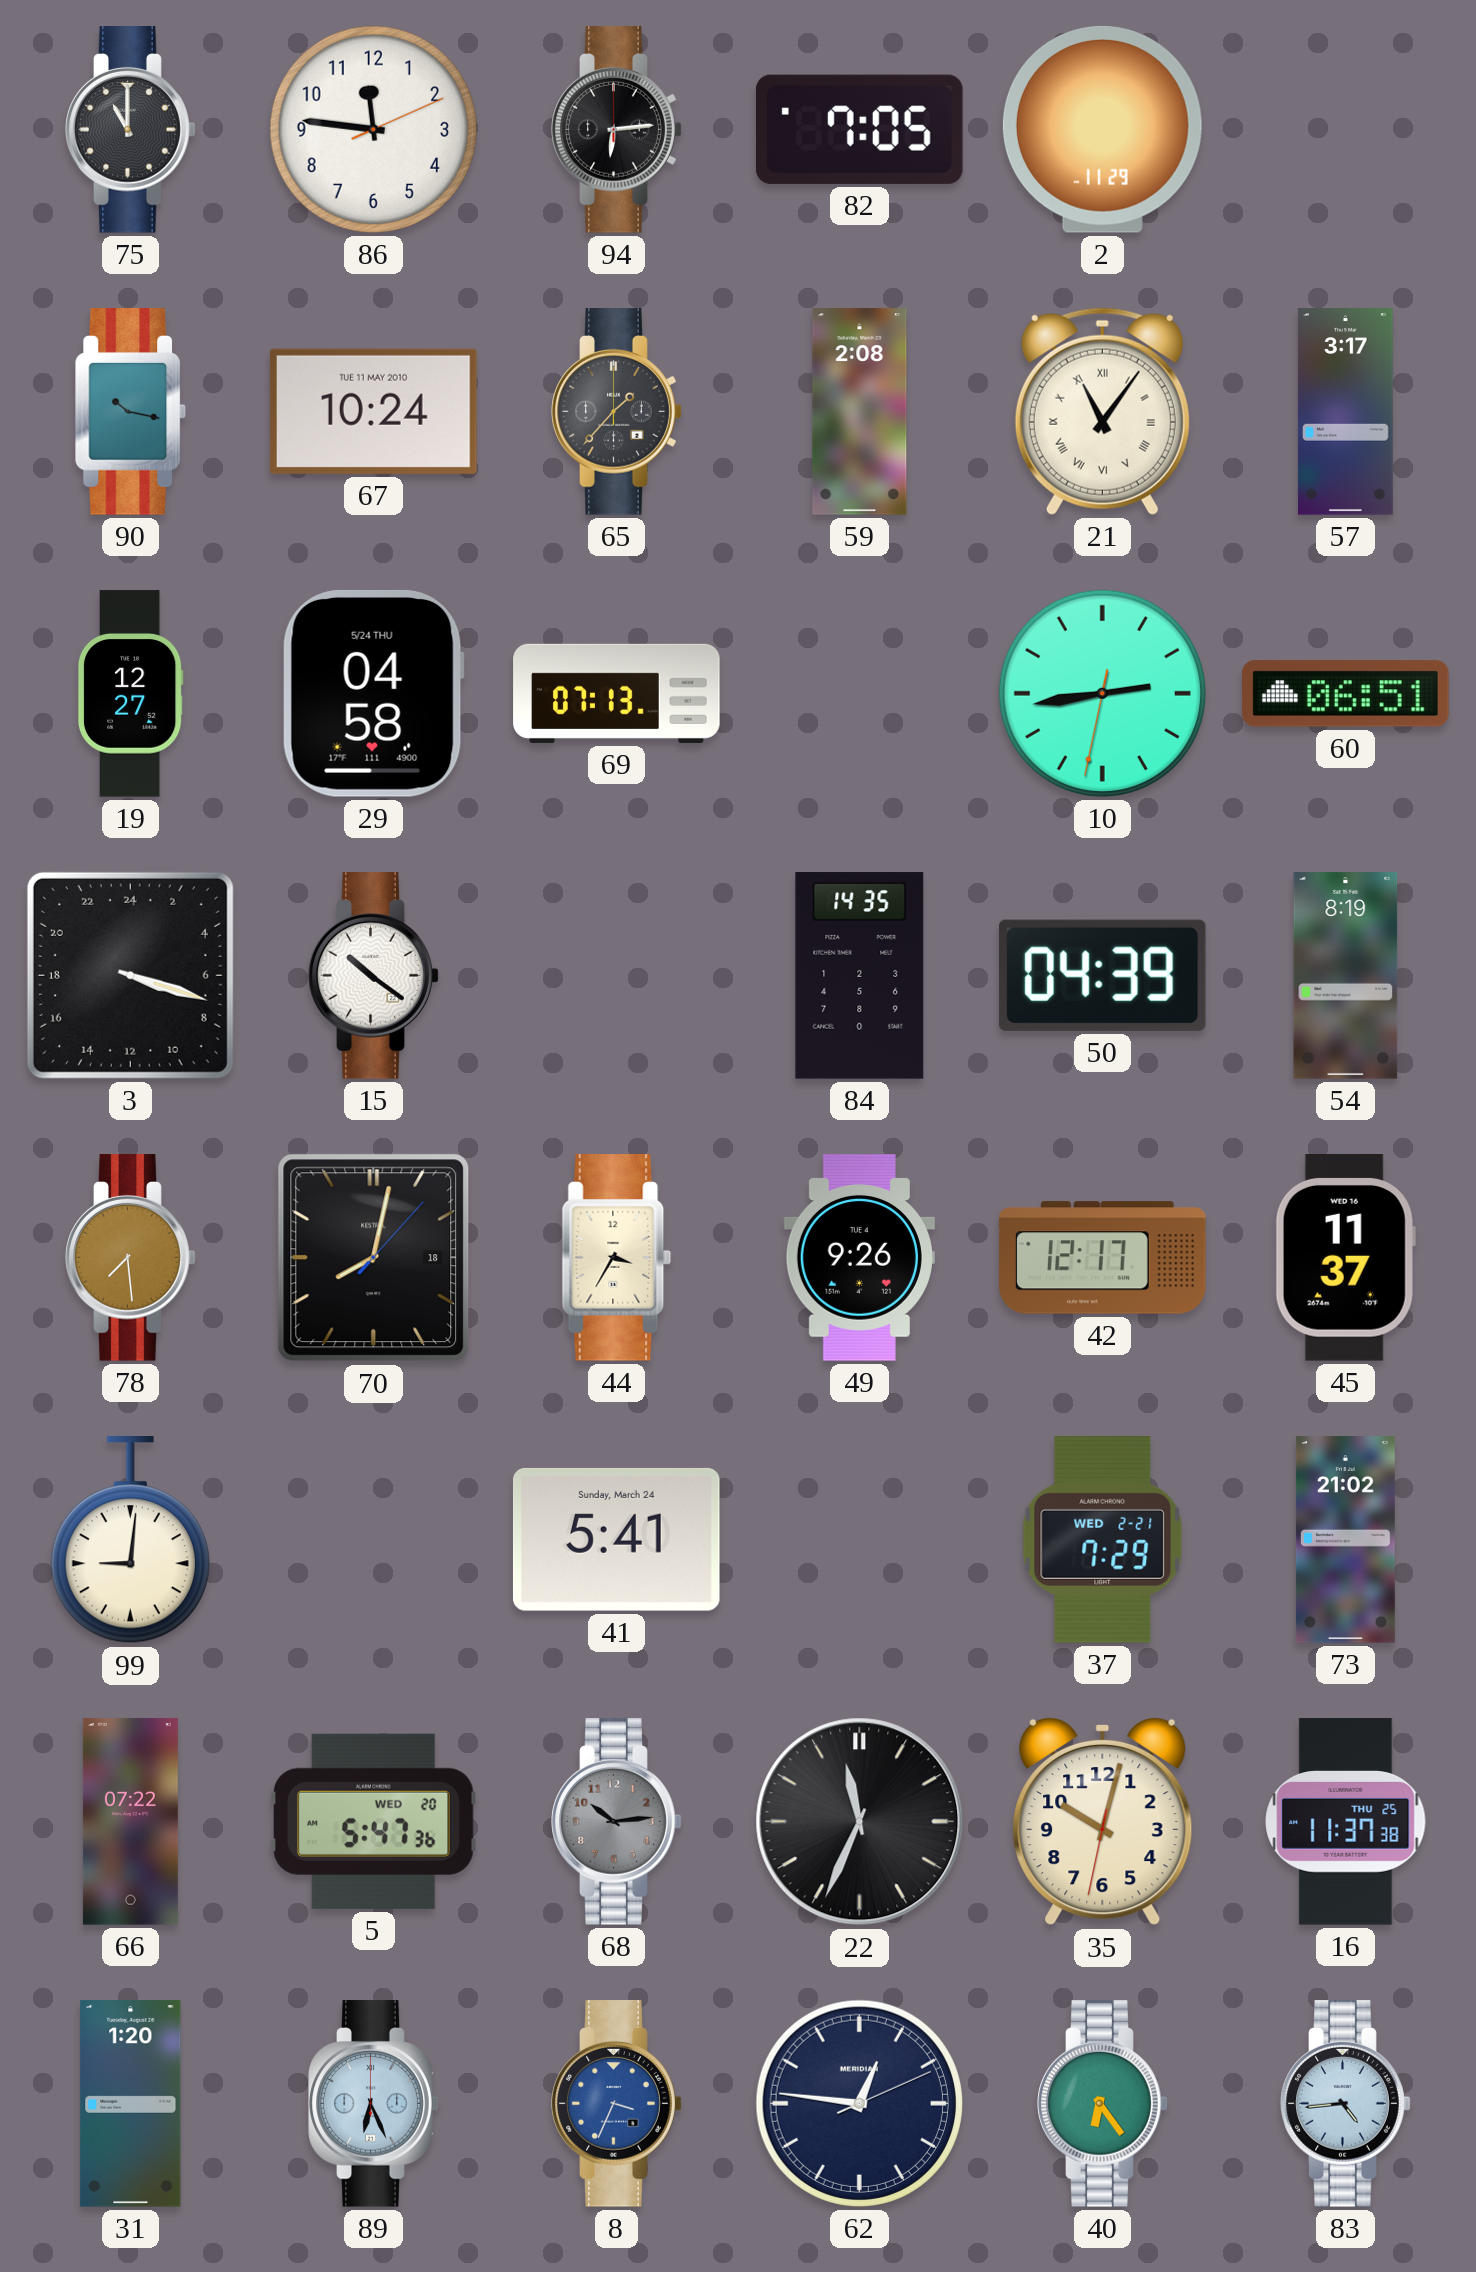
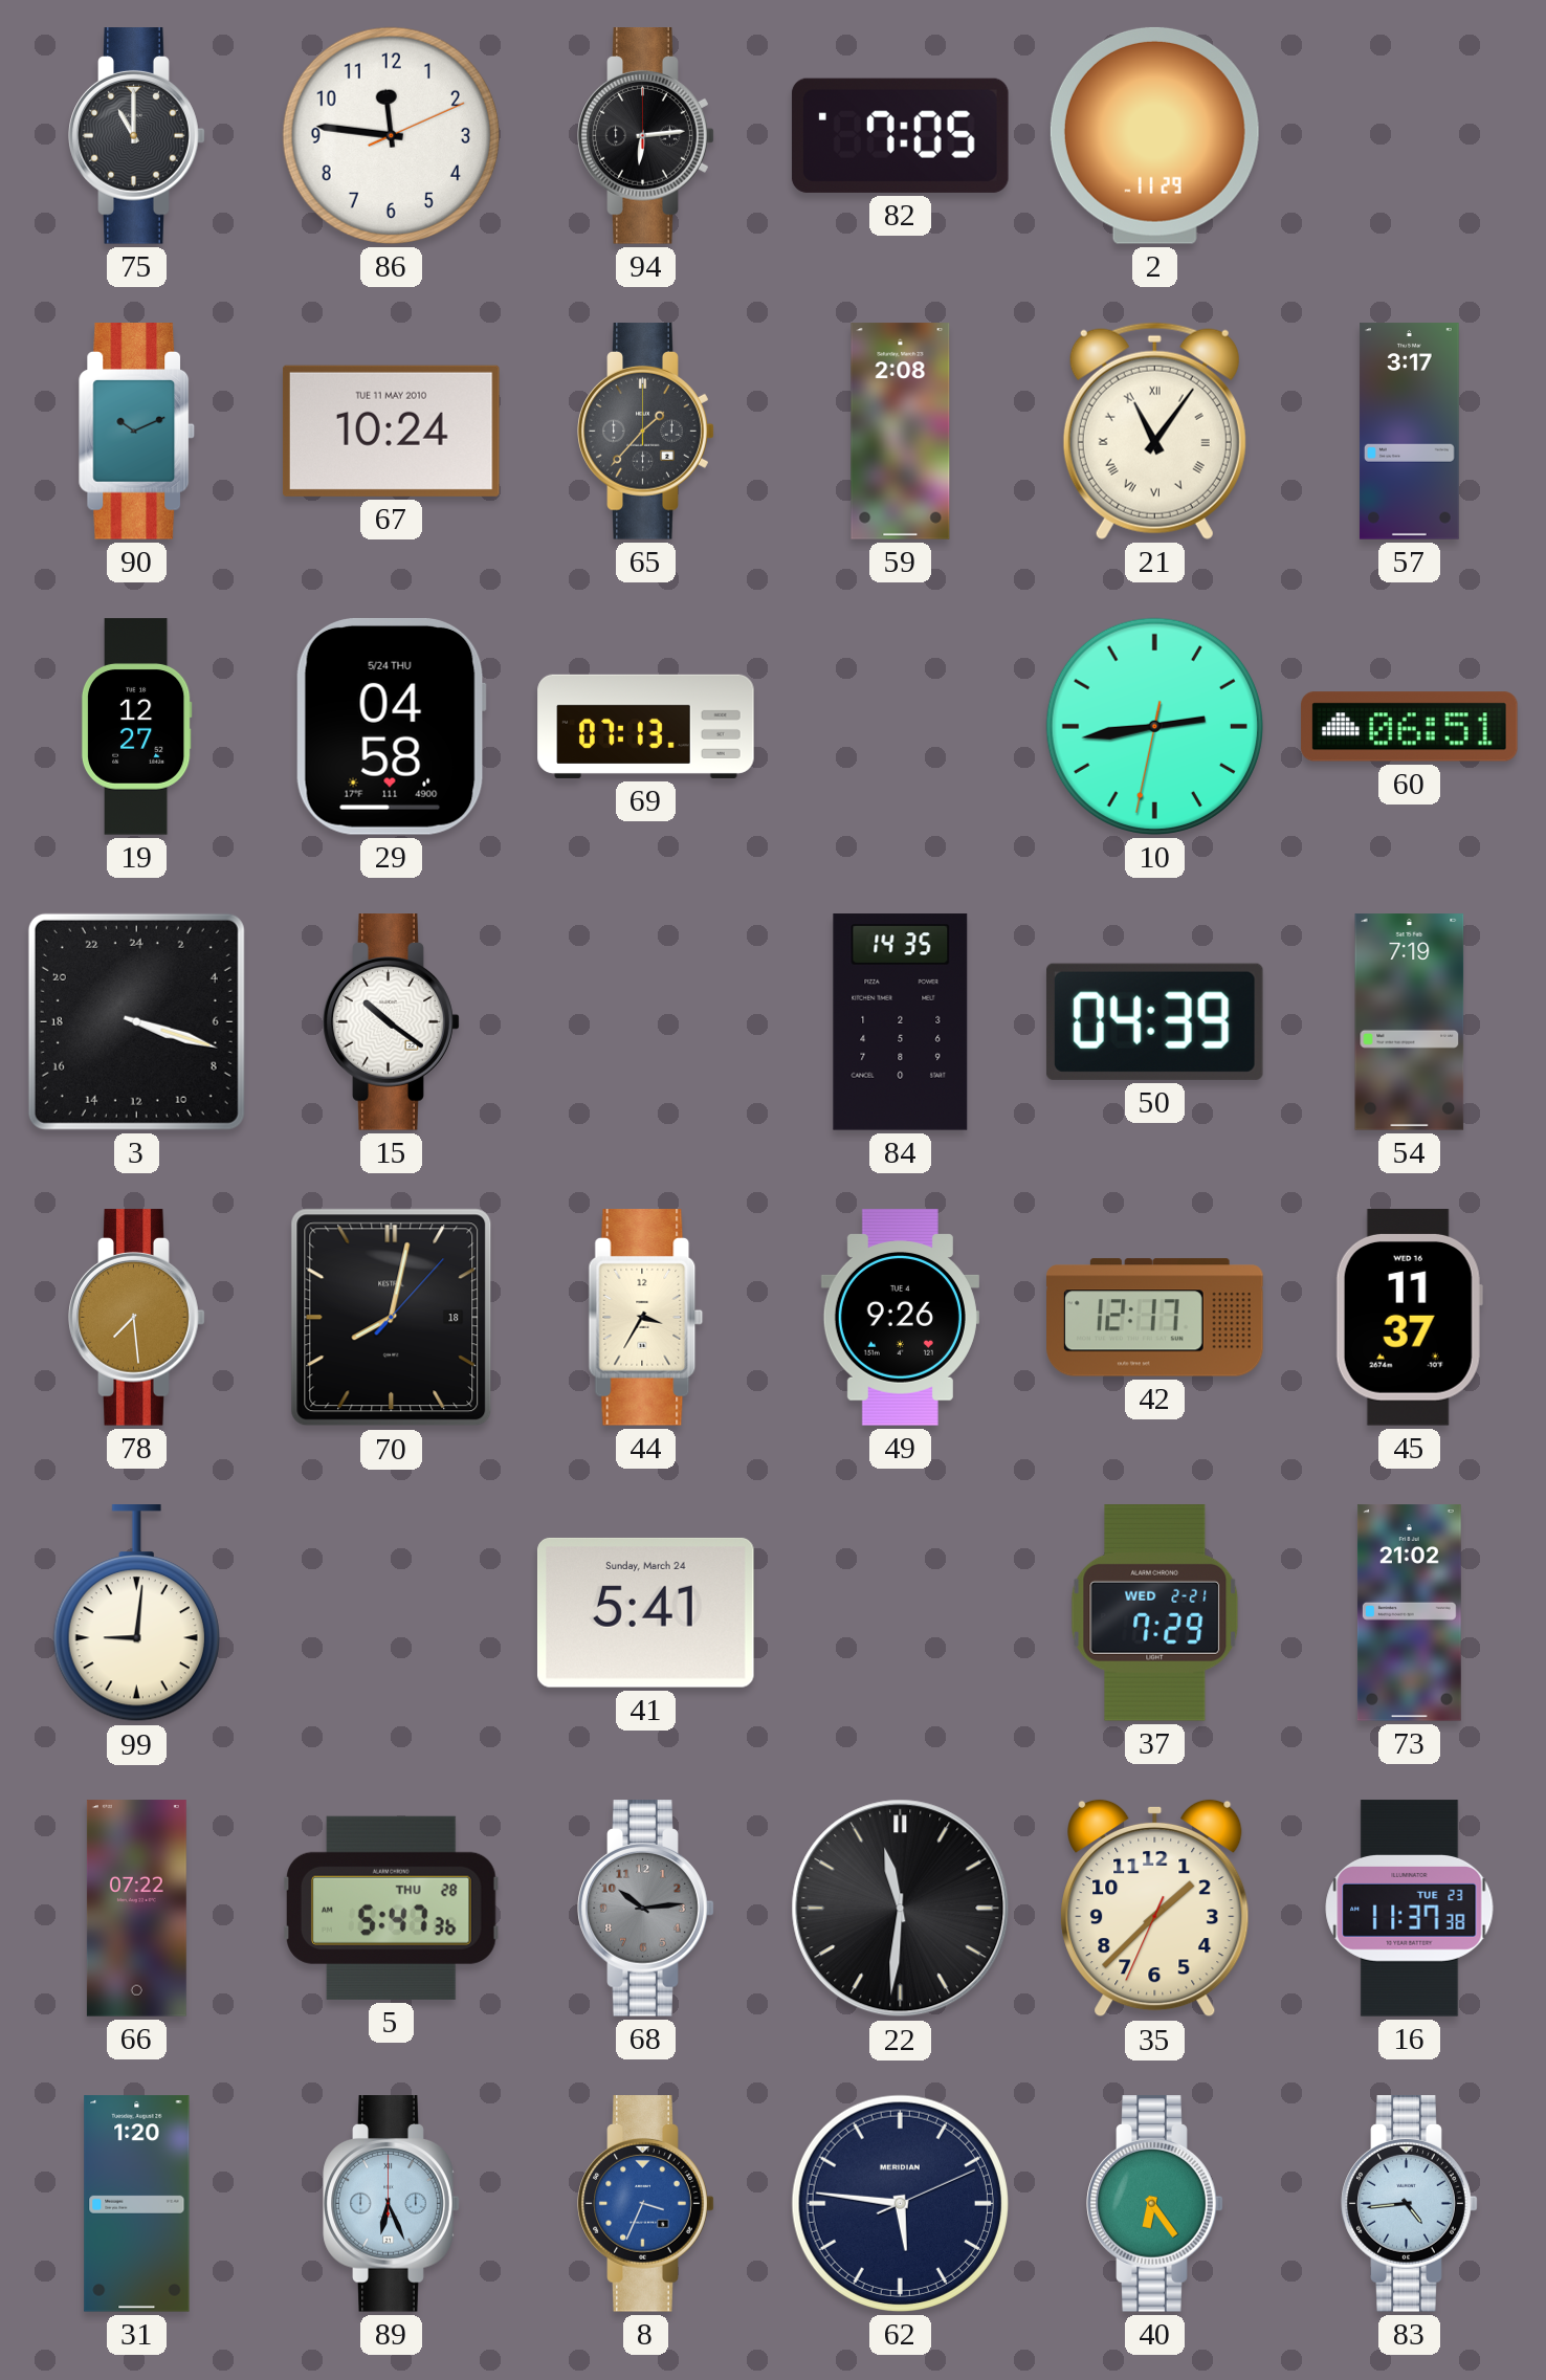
90: 10:17 -> 10:11 (137, 432)
54: 8:19 -> 7:19 (1410, 1022)
5 date: WED 20 -> THU 28 (392, 1908)
22: 11:34 -> 11:31 (901, 1909)
35: 10:02 -> 1:37 (1155, 1909)
16 date: THU 25 -> TUE 23 (1410, 1909)
62: 12:46 -> 5:46 (900, 2203)
